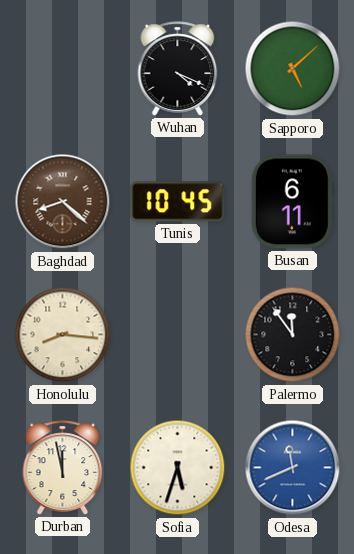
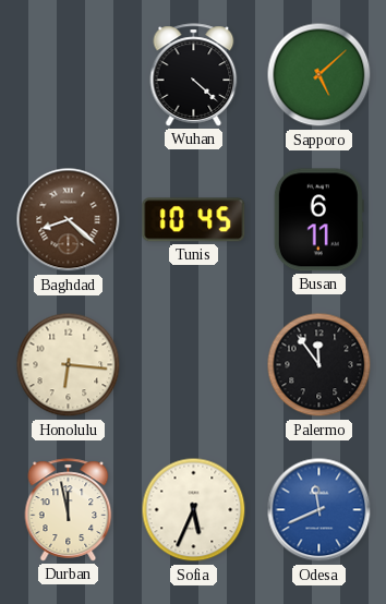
Wuhan: 4:19 -> 4:22 (194, 75)
Honolulu: 8:16 -> 6:16 (69, 365)
Sofia: 5:33 -> 5:34 (194, 510)
